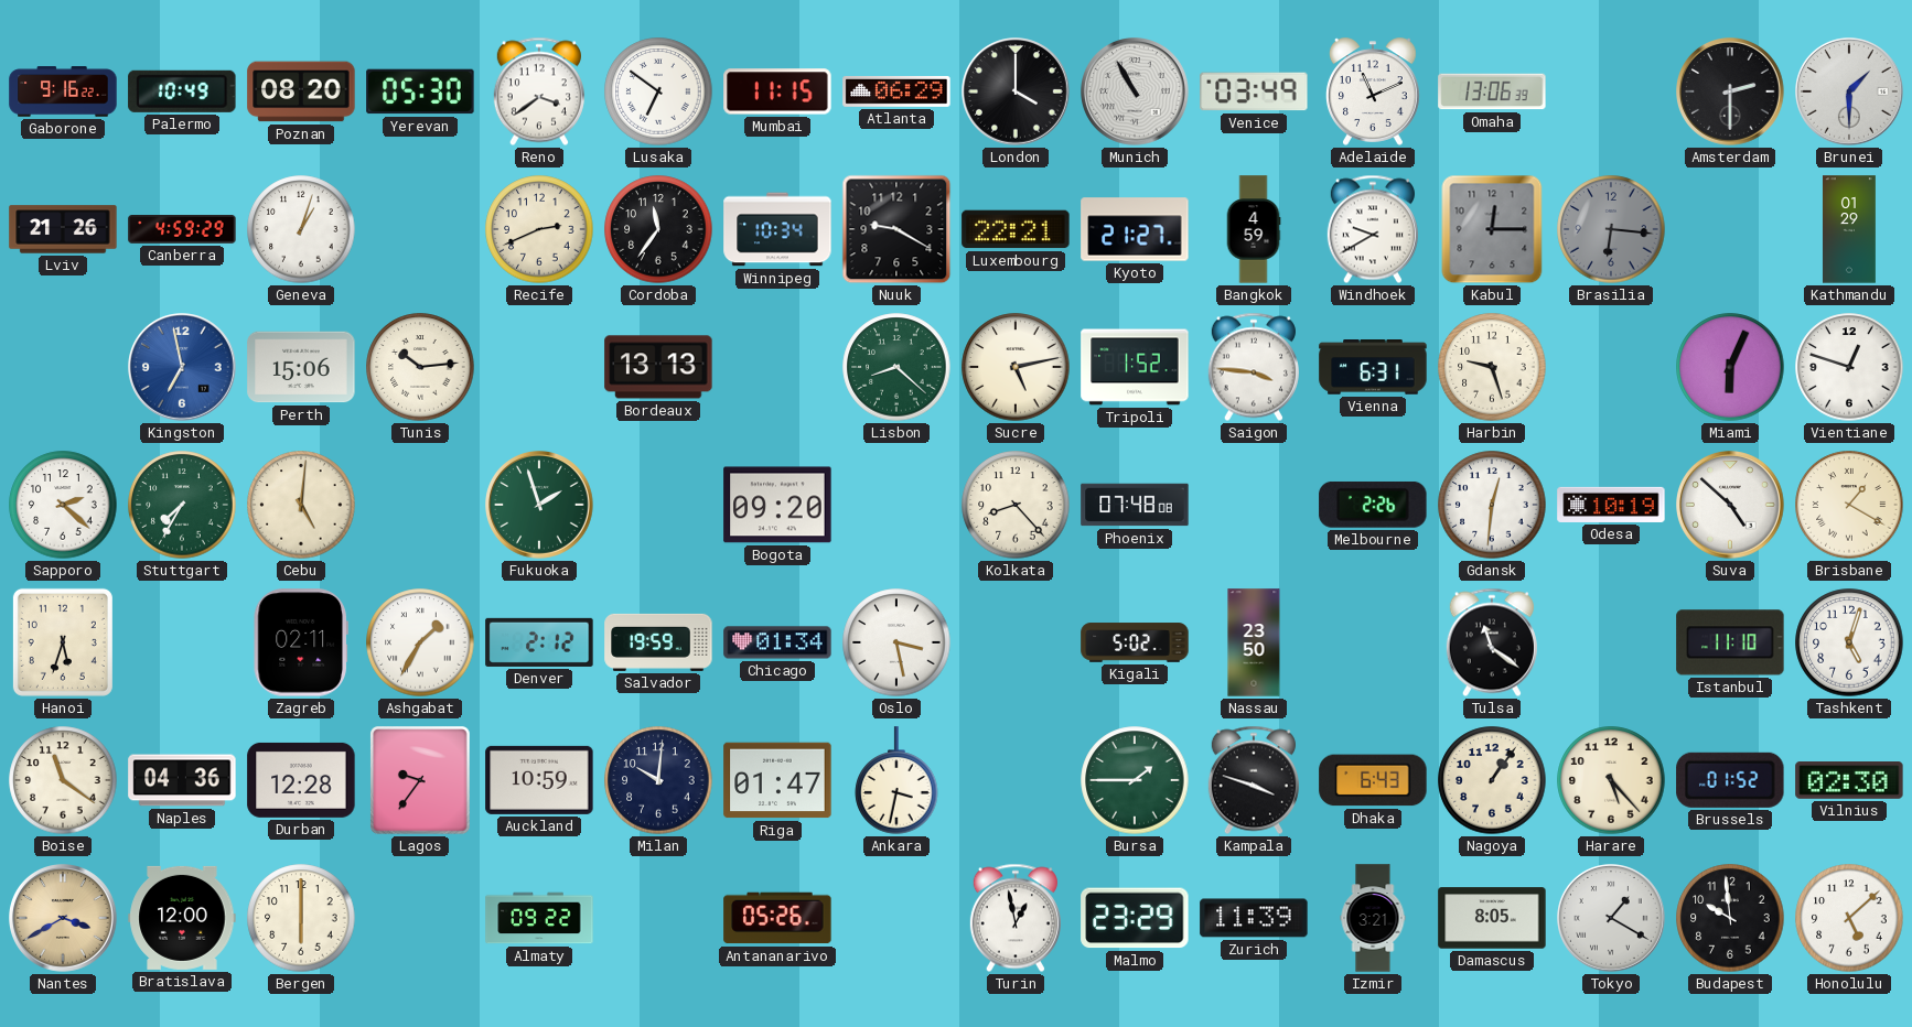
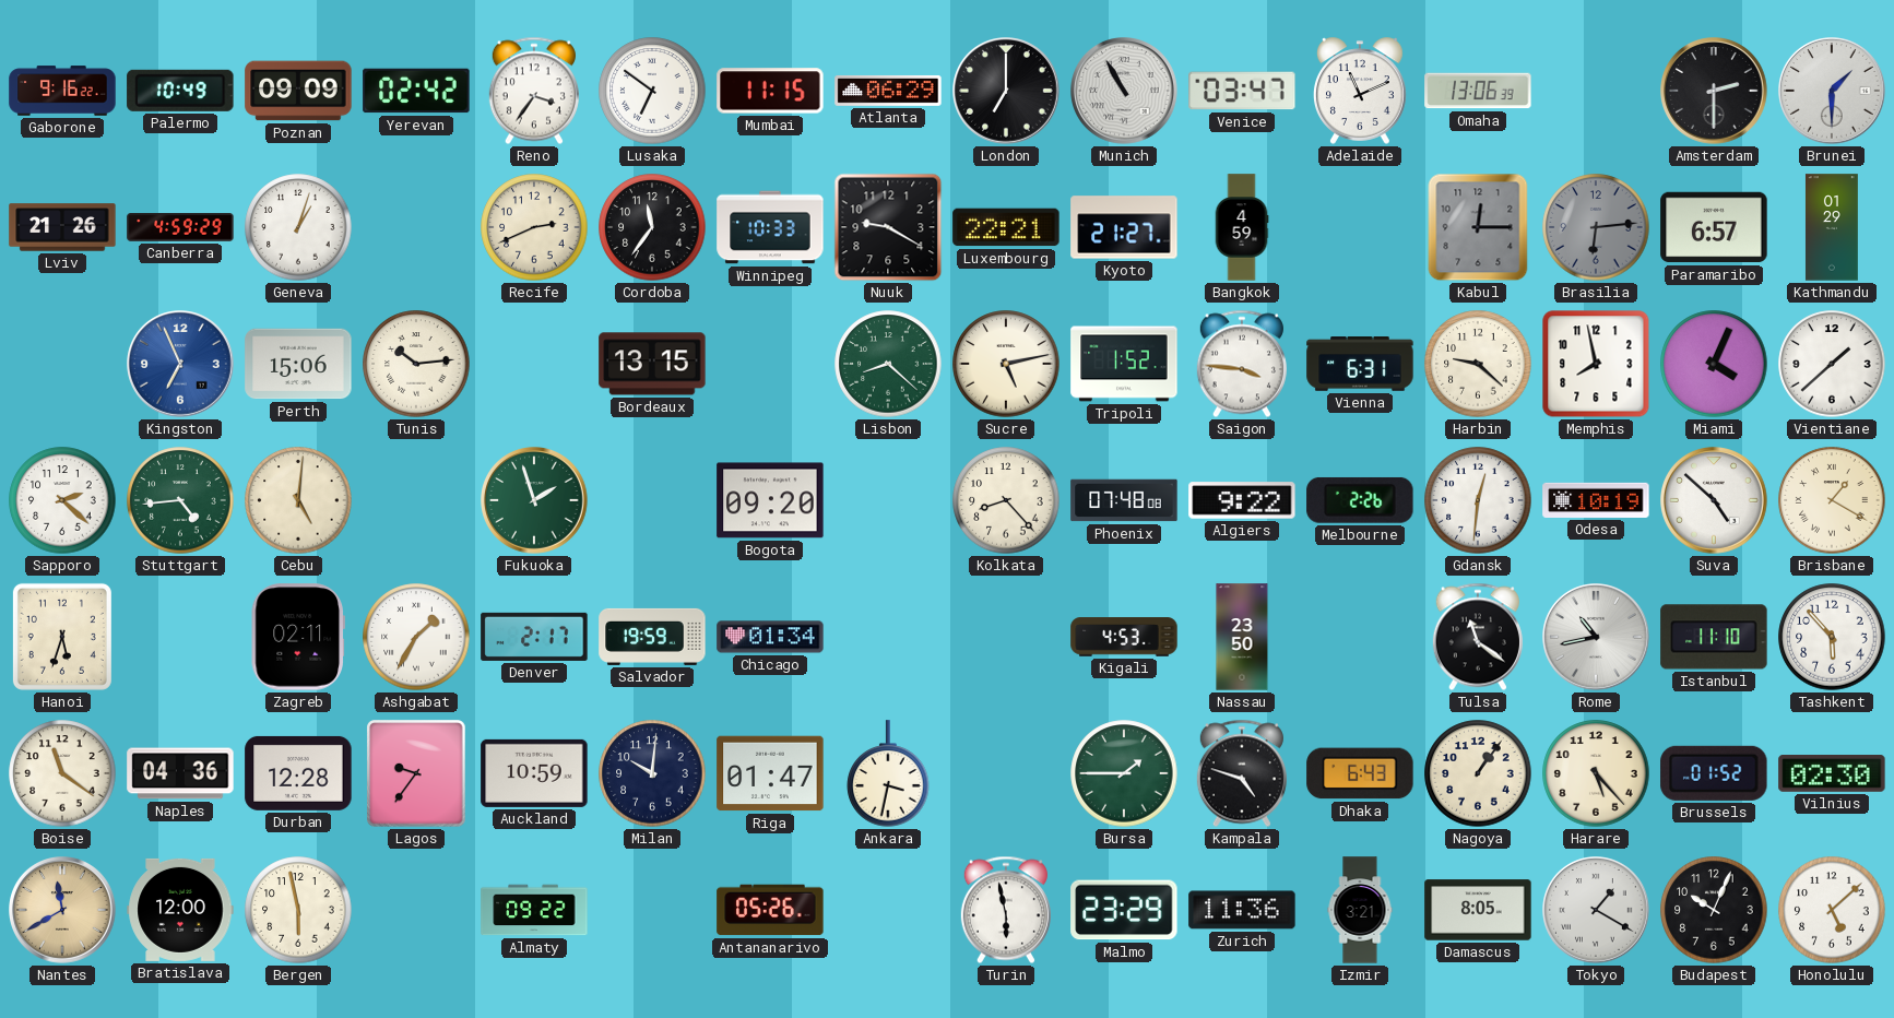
Poznan: 08:20 -> 09:09 (298, 91)
Yerevan: 05:30 -> 02:42 (416, 91)
Reno: 3:39 -> 3:36 (534, 91)
London: 4:00 -> 7:00 (1007, 92)
Venice: 03:49 -> 03:47 (1242, 91)
Winnipeg: 10:34 -> 10:33 (770, 227)
Windhoek: 9:40 -> none (1373, 229)
Brasilia: 6:16 -> 6:14 (1596, 227)
Paramaribo: none -> 6:57 (1714, 227)
Kingston: 6:58 -> 6:56 (181, 365)
Bordeaux: 13:13 -> 13:15 (652, 364)
Harbin: 9:27 -> 9:22 (1478, 364)
Memphis: none -> 7:58 (1596, 364)
Miami: 6:04 -> 4:04 (1714, 364)
Vientiane: 12:48 -> 1:38 (1832, 364)
Stuttgart: 7:35 -> 4:44 (180, 500)
Algiers: none -> 9:22 (1242, 500)
Denver: 2:12 -> 2:17 (534, 637)
Oslo: 3:28 -> none (896, 642)
Kigali: 5:02 -> 4:53 (1124, 637)
Rome: none -> 10:43 (1597, 638)
Tashkent: 5:03 -> 5:53 (1832, 637)
Kampala: 3:48 -> 4:48 (1242, 773)
Nantes: 3:40 -> 11:40 (63, 911)
Bergen: 6:00 -> 5:58 (298, 910)
Turin: 12:58 -> 5:58 (1006, 910)
Zurich: 11:39 -> 11:36 (1242, 910)
Budapest: 9:59 -> 10:04 (1714, 910)
